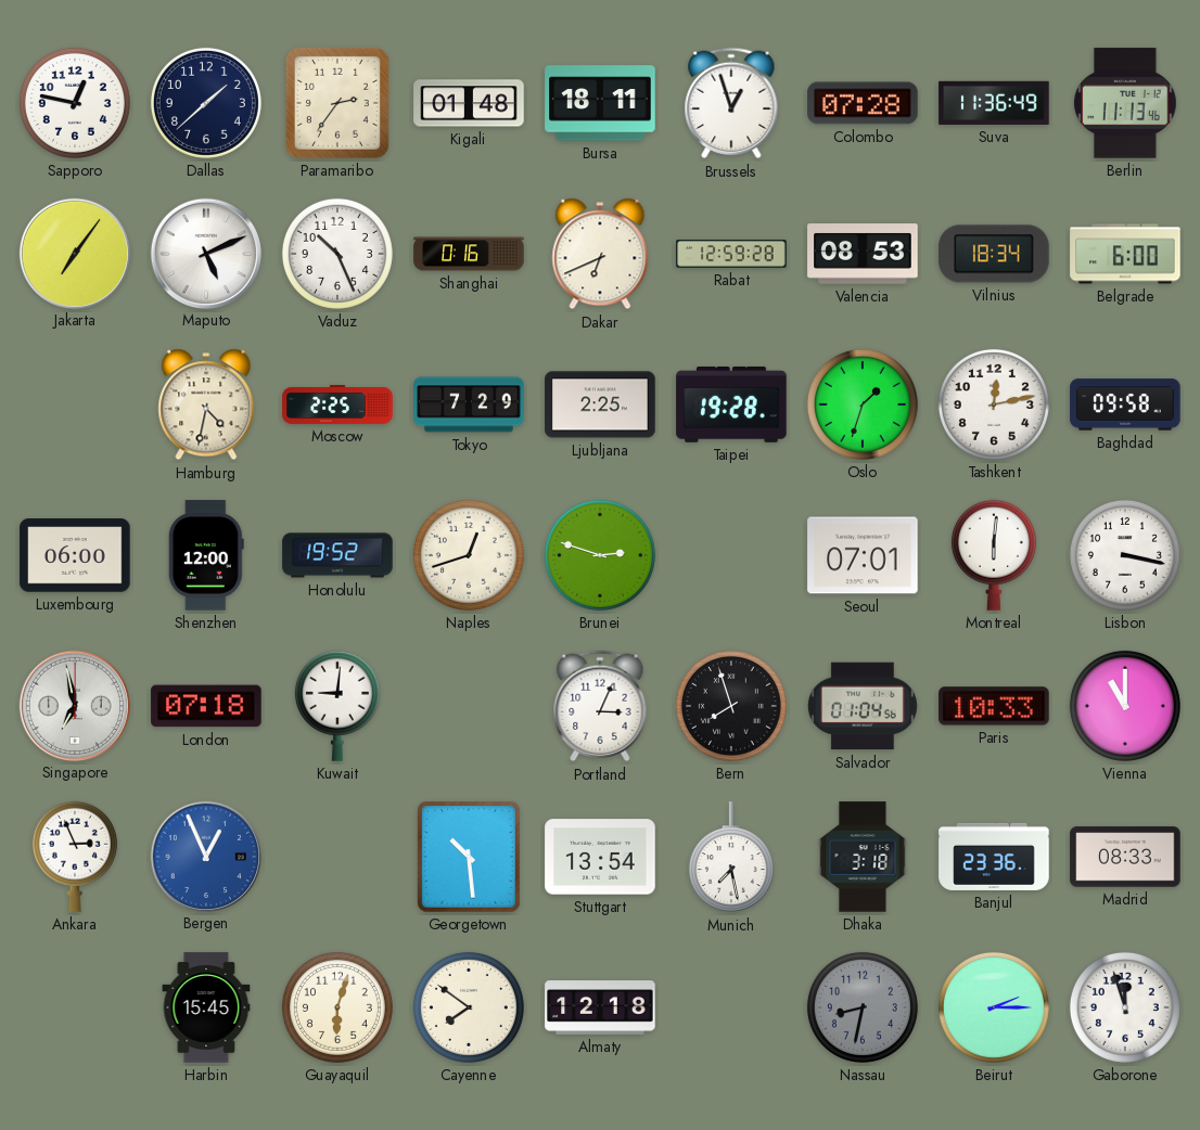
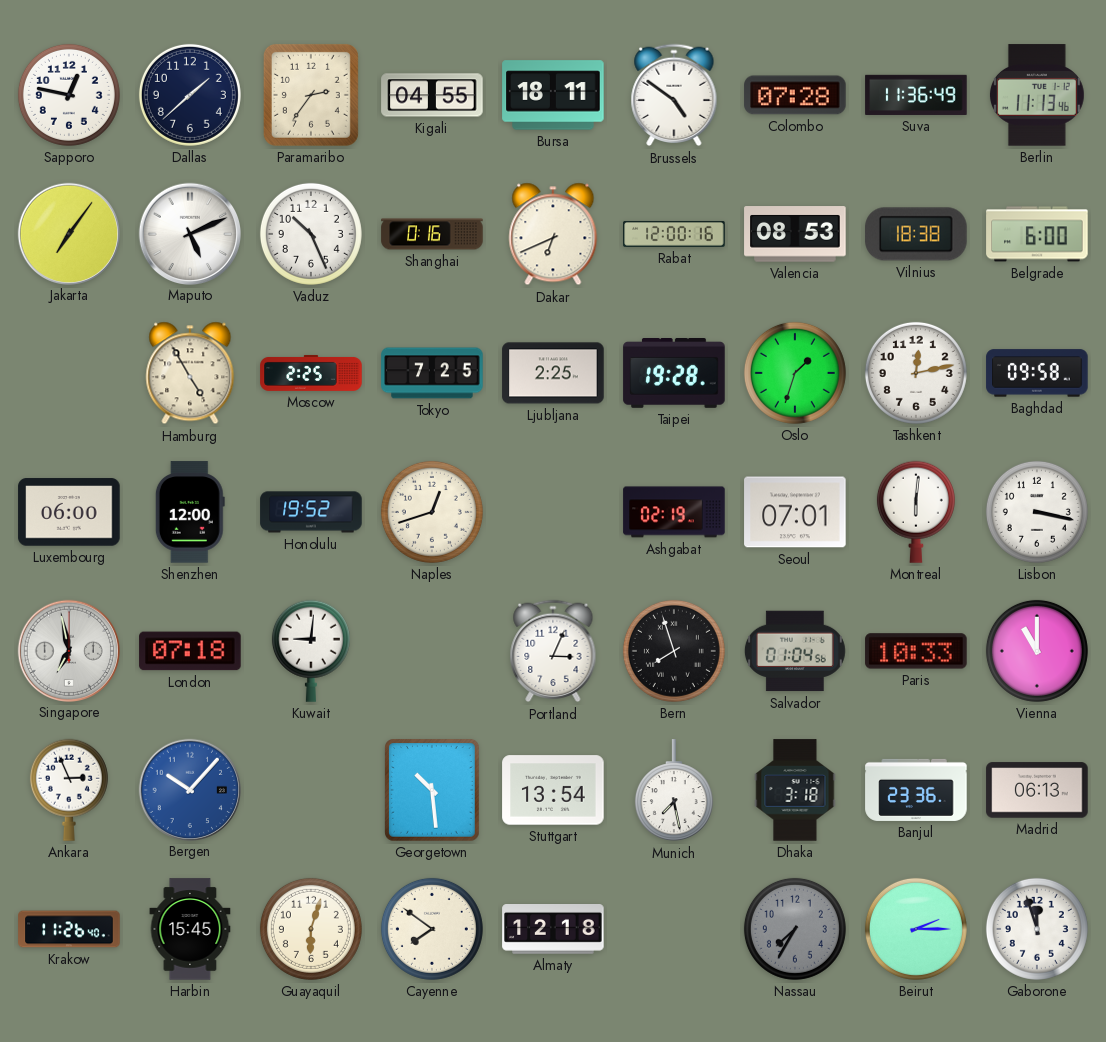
Kigali: 01:48 -> 04:55 (432, 95)
Brussels: 12:57 -> 4:51 (674, 95)
Rabat: 12:59 -> 12:00 (674, 234)
Vilnius: 18:34 -> 18:38 (916, 234)
Hamburg: 4:32 -> 4:55 (190, 373)
Tokyo: 7:29 -> 7:25 (432, 373)
Brunei: 2:48 -> none (600, 555)
Ashgabat: none -> 02:19 (674, 512)
Bergen: 12:56 -> 10:07 (189, 789)
Madrid: 08:33 -> 06:13 (1037, 790)
Krakow: none -> 11:26 (69, 929)
Nassau: 8:32 -> 7:35 (795, 929)
